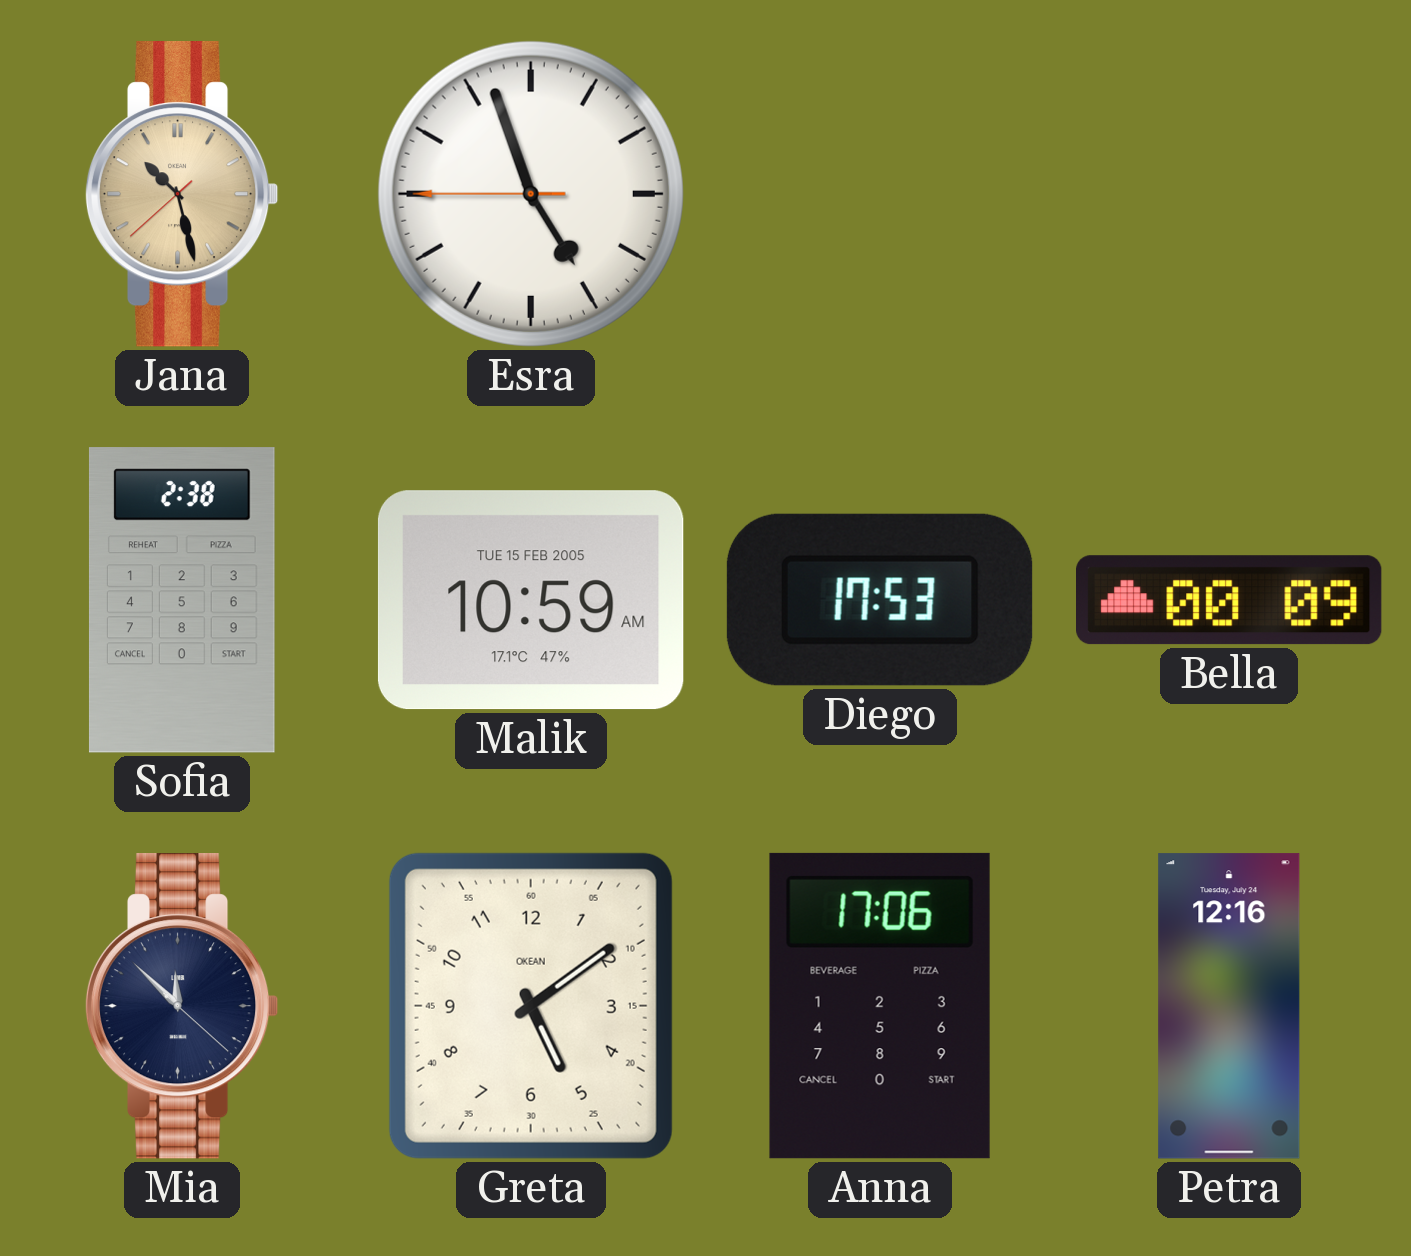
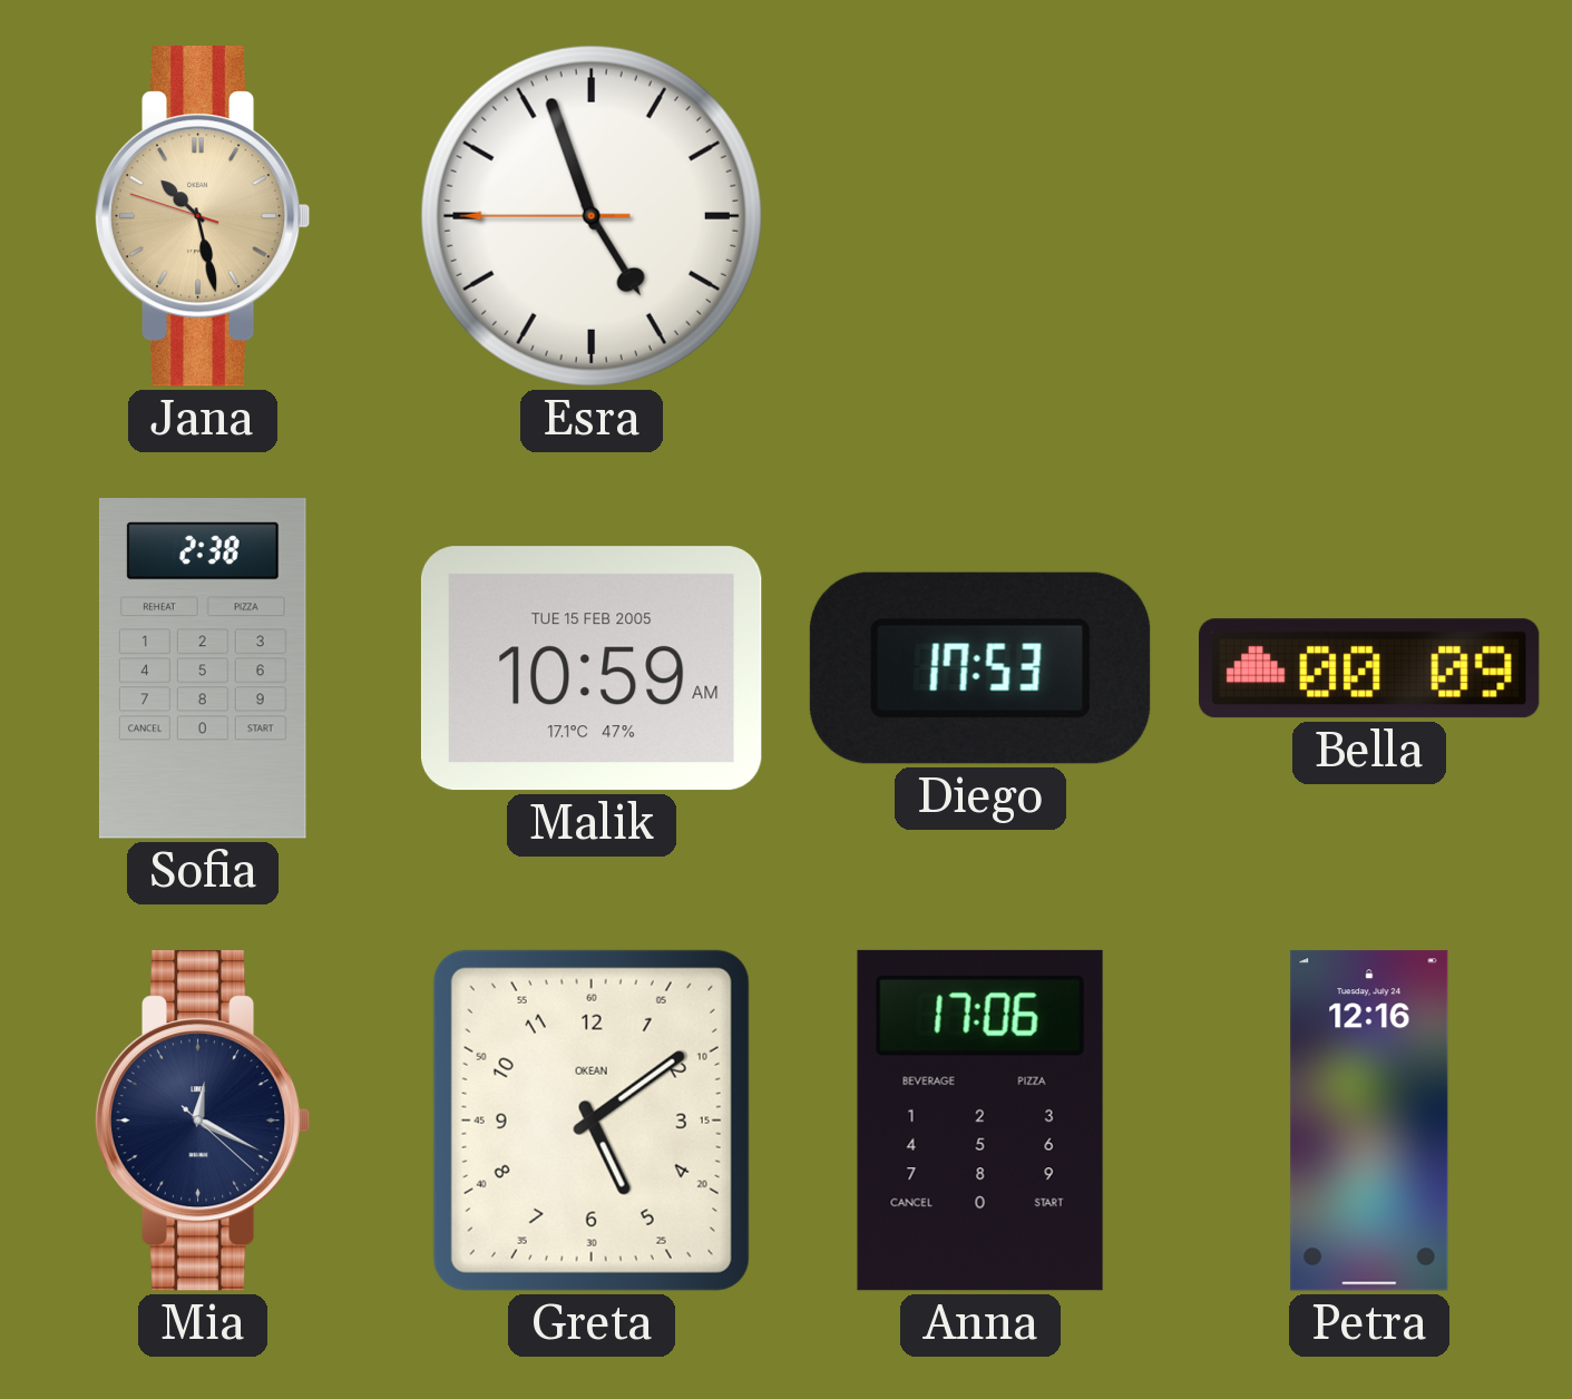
Jana: 10:27:38 -> 10:27:48 (203, 216)
Mia: 11:52 -> 12:19 (203, 1121)
